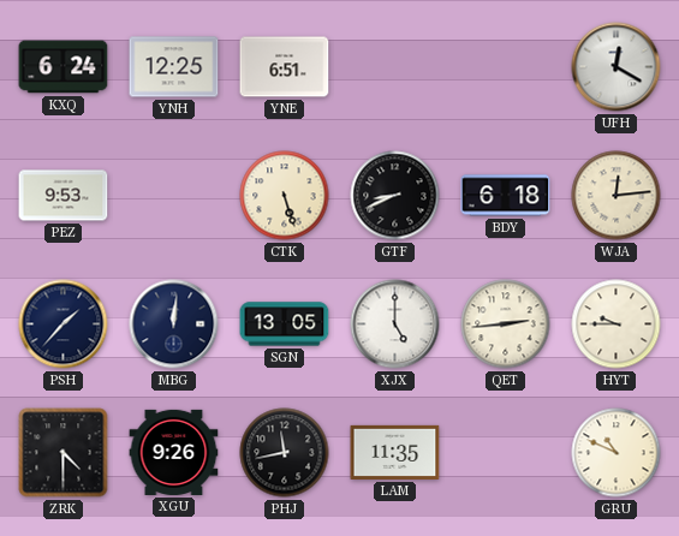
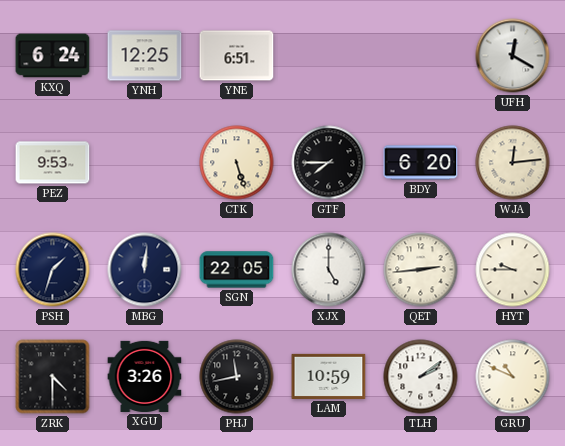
GTF: 8:41 -> 7:45 (329, 163)
BDY: 6:18 -> 6:20 (421, 163)
PSH: 1:37 -> 1:33 (53, 270)
SGN: 13:05 -> 22:05 (237, 270)
XGU: 9:26 -> 3:26 (145, 376)
LAM: 11:35 -> 10:59 (329, 376)
TLH: none -> 2:09 (421, 377)
